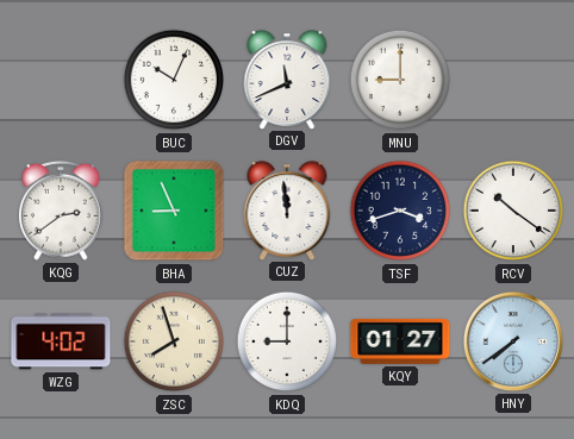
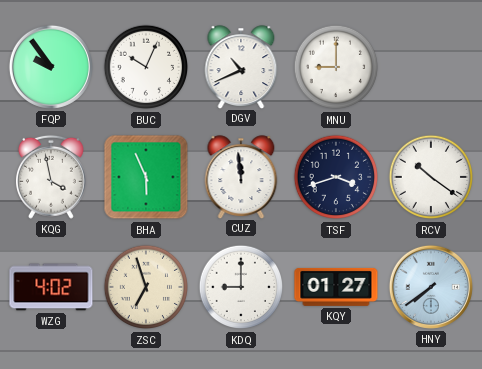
FQP: none -> 9:54 (51, 67)
DGV: 11:41 -> 10:41 (241, 67)
KQG: 2:39 -> 3:58 (51, 177)
BHA: 8:56 -> 5:56 (146, 177)
ZSC: 7:57 -> 6:57 (146, 287)
